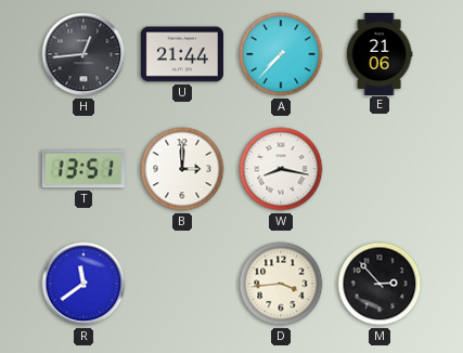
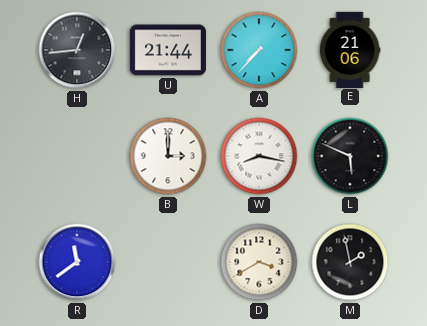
T: 13:51 -> none (83, 169)
L: none -> 5:49 (350, 156)
D: 3:44 -> 3:40 (259, 262)
M: 2:53 -> 1:58 (350, 262)
